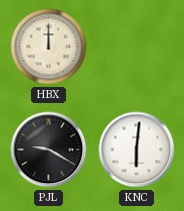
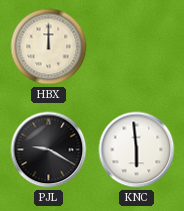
KNC: 6:01 -> 5:59 (137, 150)
